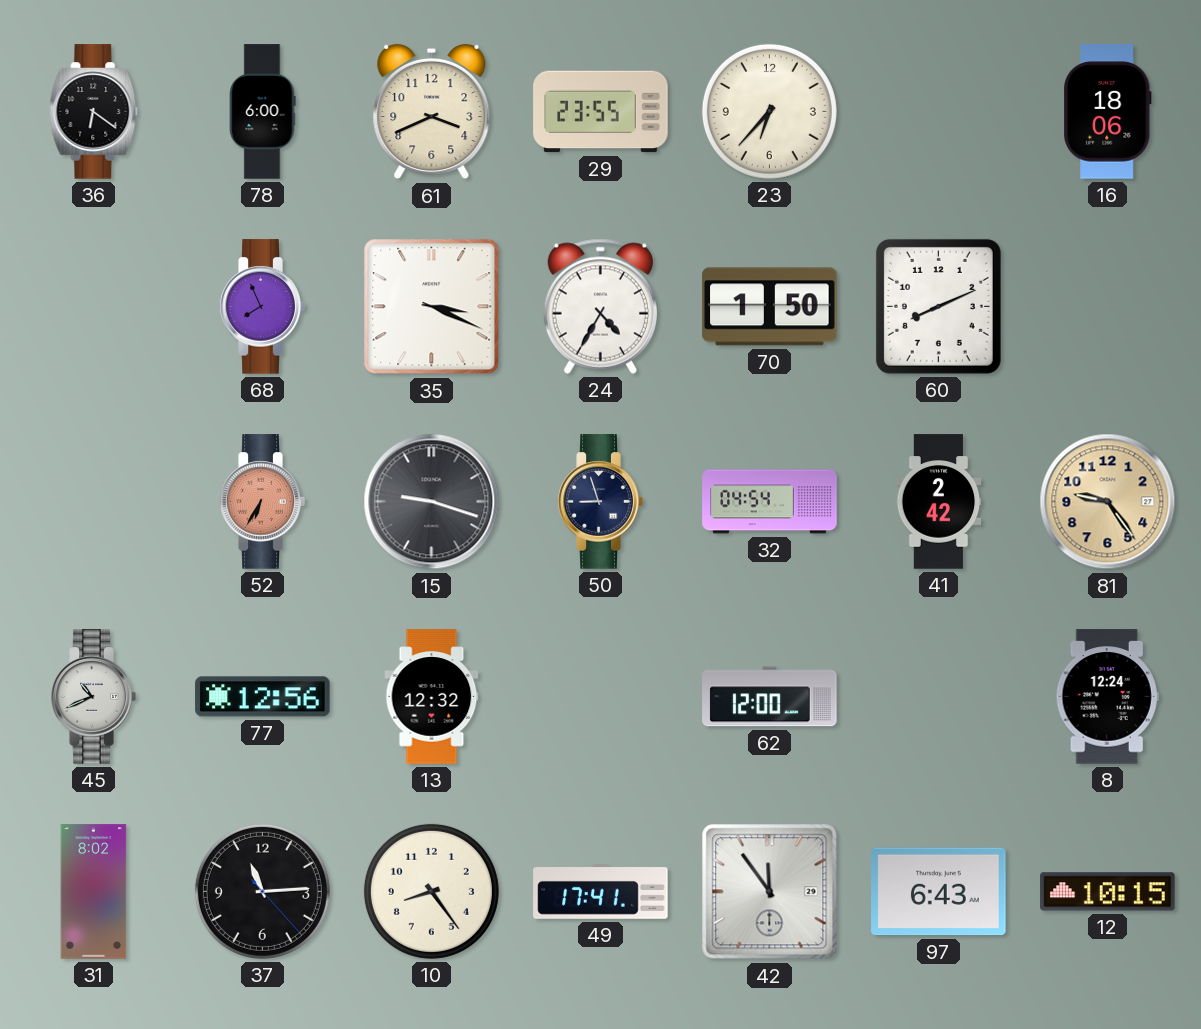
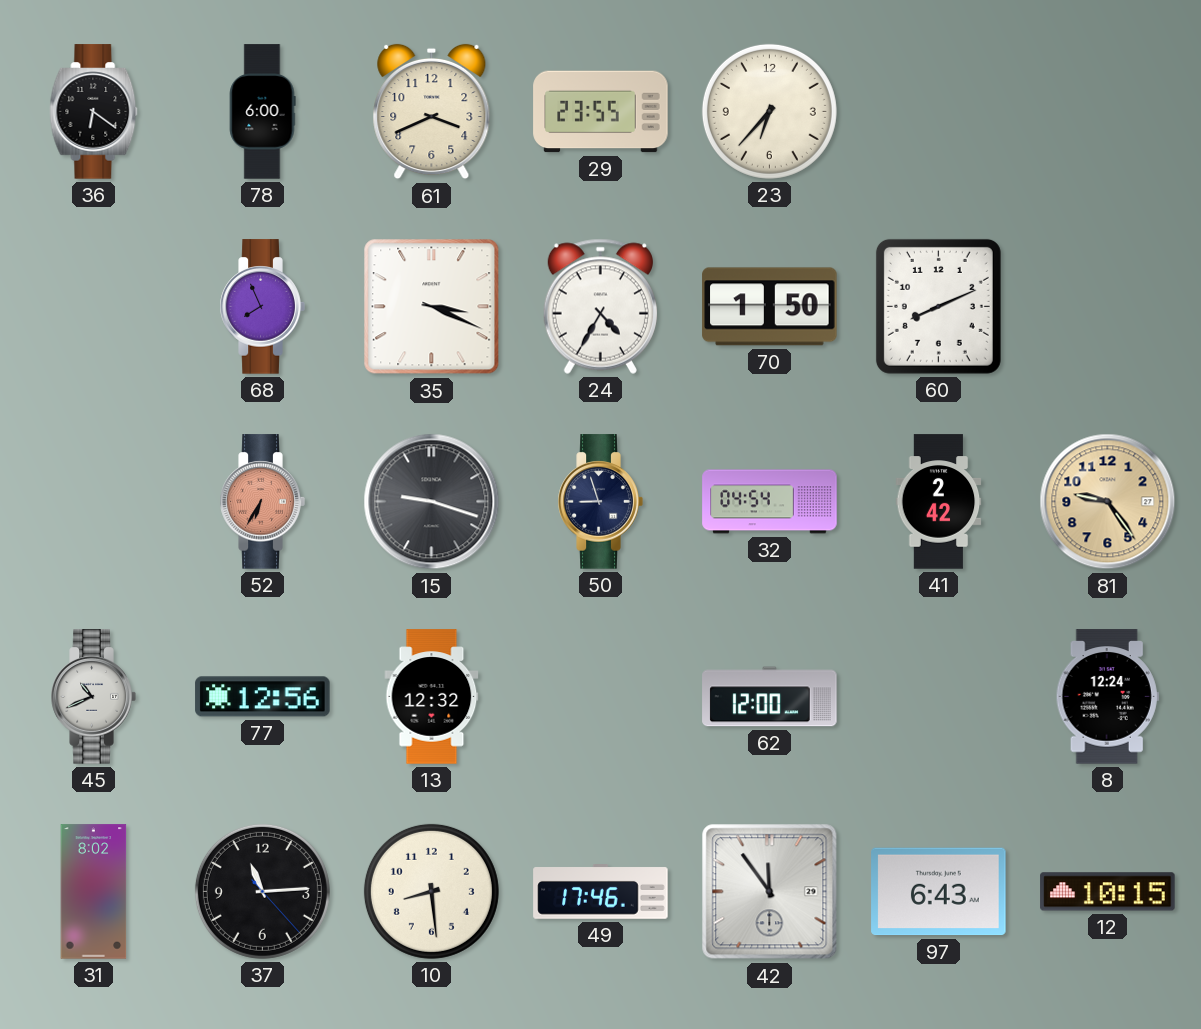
16: 18:06 -> none (1108, 112)
10: 8:24 -> 8:29 (431, 891)
49: 17:41 -> 17:46 (601, 892)
